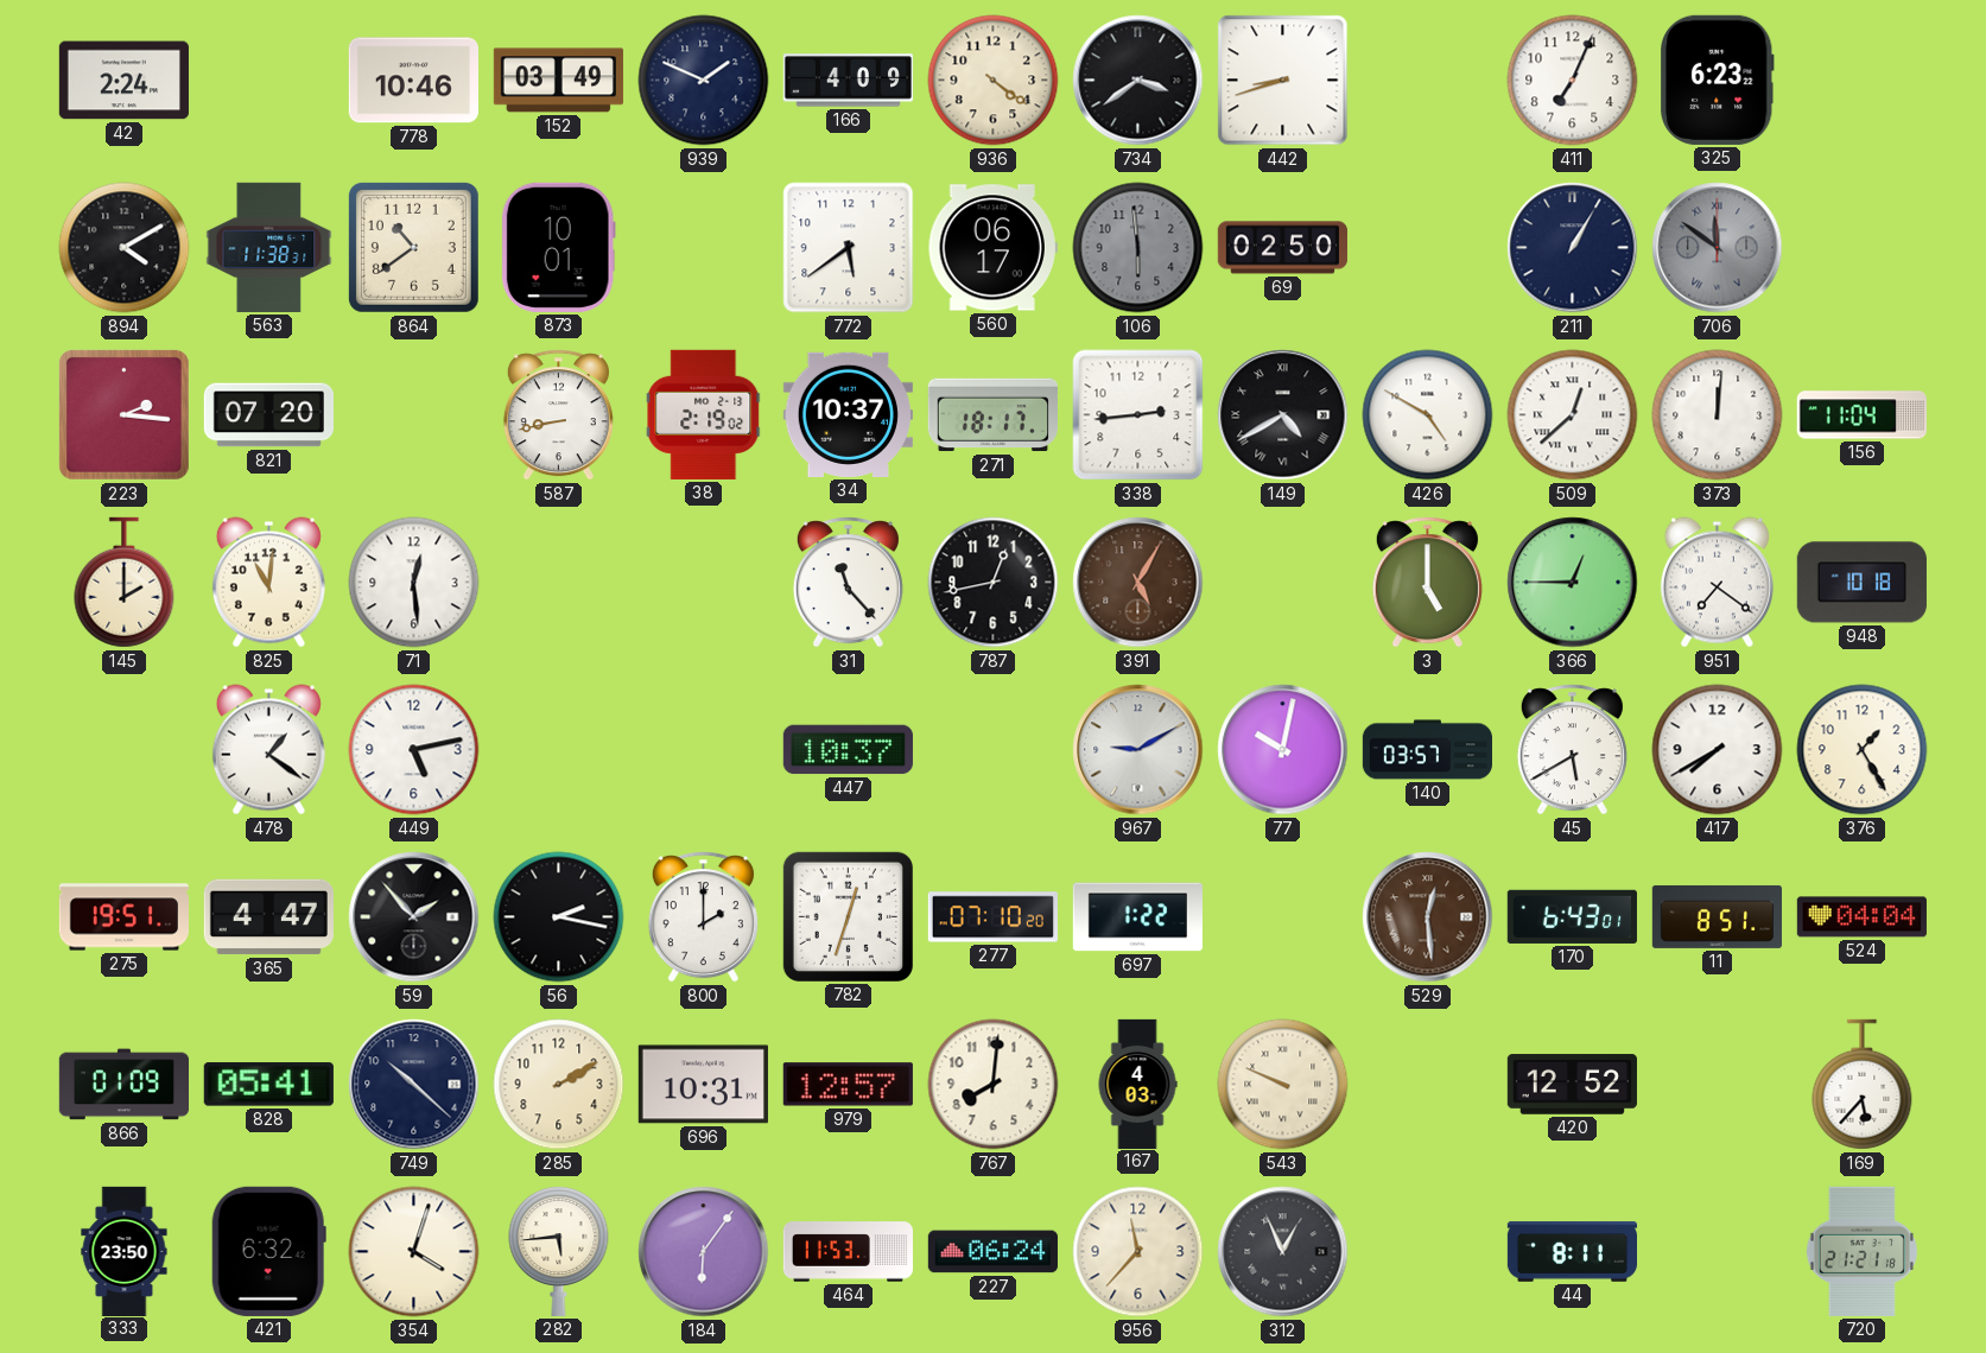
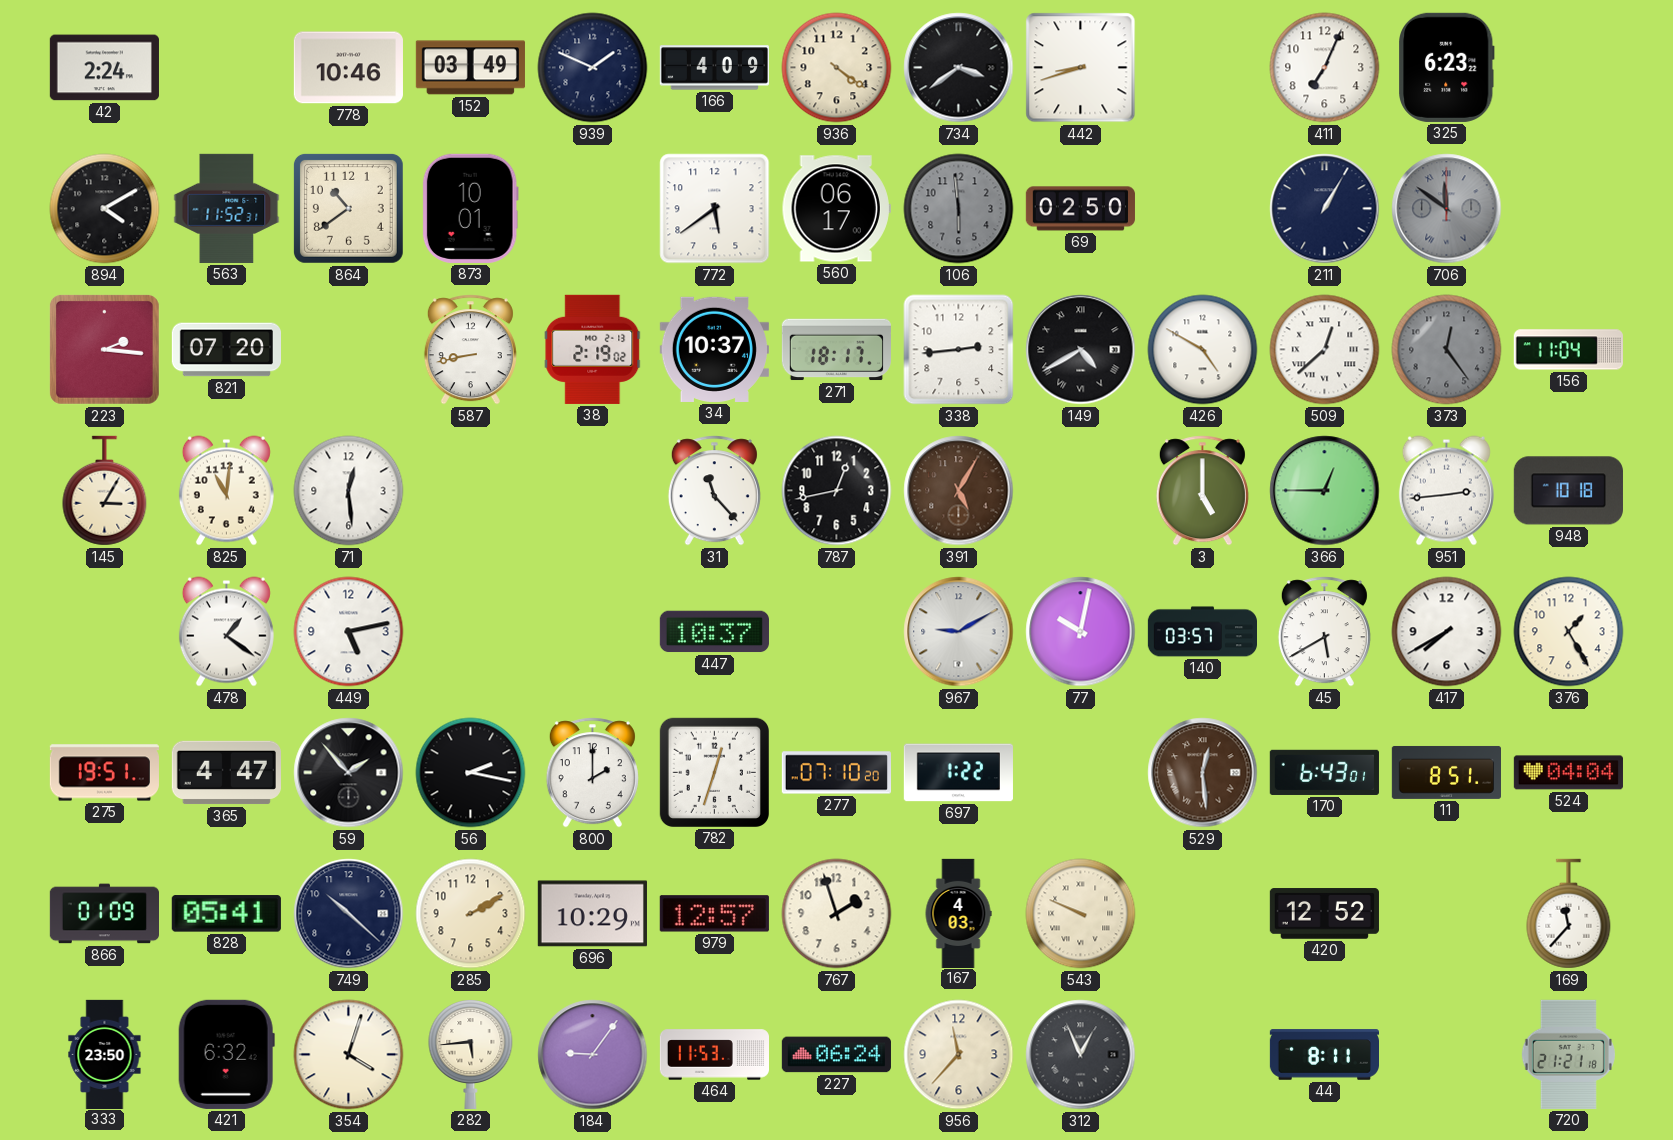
563: 11:38 -> 11:52 (227, 208)
373: 12:01 -> 12:24 (1447, 350)
373 dial: white -> grey (1447, 350)
145: 2:00 -> 3:05 (105, 491)
951: 7:21 -> 2:44 (1446, 491)
696: 10:31 -> 10:29 (592, 914)
767: 8:01 -> 1:57 (837, 914)
169: 5:37 -> 11:37 (1569, 914)
184: 6:06 -> 9:06 (593, 1055)
